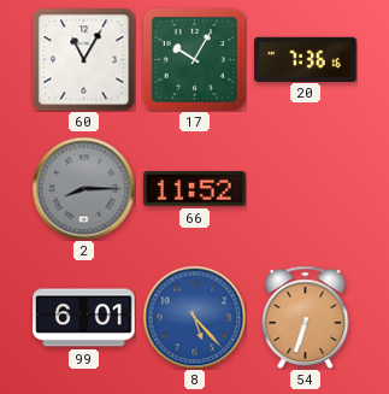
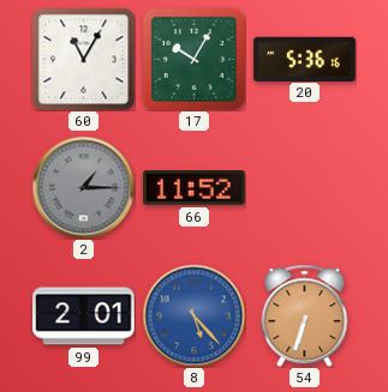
20: 7:36 -> 5:36 (305, 59)
2: 8:15 -> 1:15 (83, 187)
99: 6:01 -> 2:01 (84, 316)
